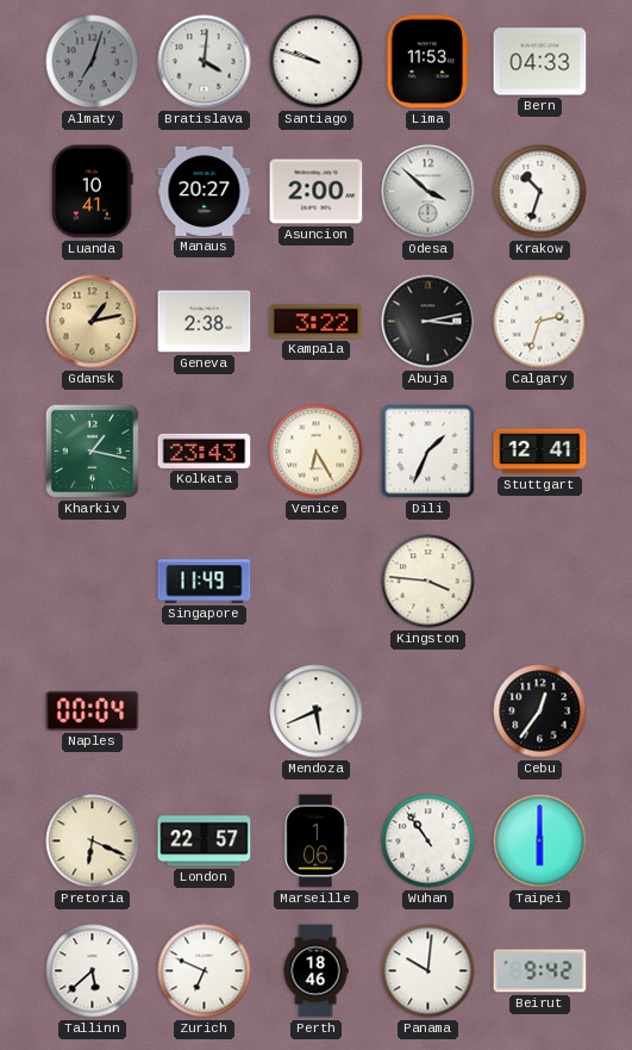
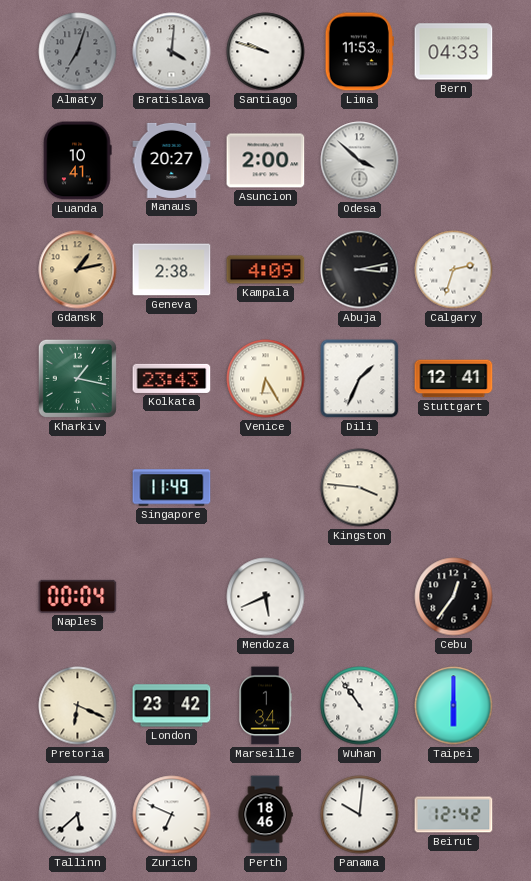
Krakow: 10:33 -> none (540, 192)
Kampala: 3:22 -> 4:09 (266, 270)
London: 22:57 -> 23:42 (172, 706)
Marseille: 1:06 -> 1:34 (265, 706)
Beirut: 9:42 -> 12:42 (454, 815)
